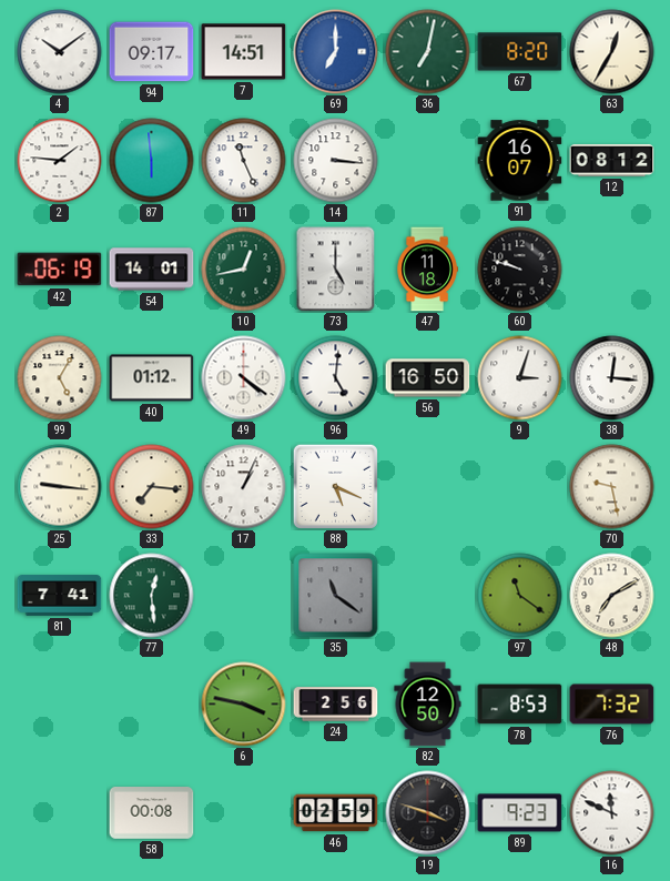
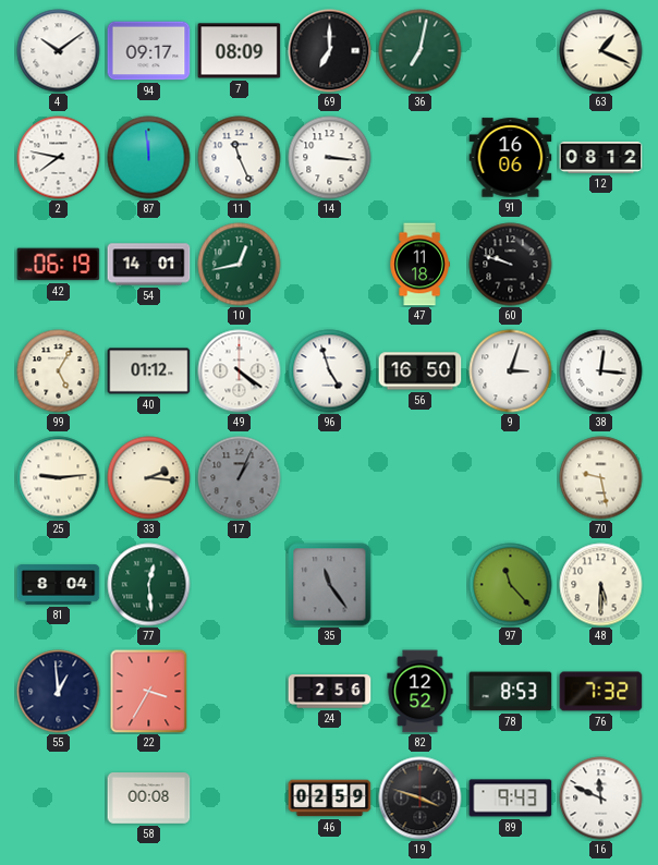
7: 14:51 -> 08:09 (240, 51)
69 dial: blue -> black (330, 51)
67: 8:20 -> none (520, 52)
63: 12:35 -> 1:19 (601, 51)
2: 1:46 -> 7:47 (59, 158)
87: 5:59 -> 11:59 (149, 158)
91: 16:07 -> 16:06 (511, 158)
73: 5:00 -> none (336, 270)
96: 5:01 -> 4:57 (330, 371)
25: 9:16 -> 9:14 (59, 478)
33: 7:16 -> 2:16 (149, 478)
17 dial: white -> grey (240, 478)
88: 5:19 -> none (335, 486)
81: 7:41 -> 8:04 (59, 585)
35: 11:21 -> 11:24 (330, 585)
97: 11:21 -> 11:23 (511, 585)
48: 7:10 -> 5:30 (601, 585)
55: none -> 12:59 (59, 692)
22: none -> 3:35 (149, 692)
6: 3:47 -> none (244, 705)
82: 12:50 -> 12:52 (421, 692)
89: 9:23 -> 9:43 (511, 799)
